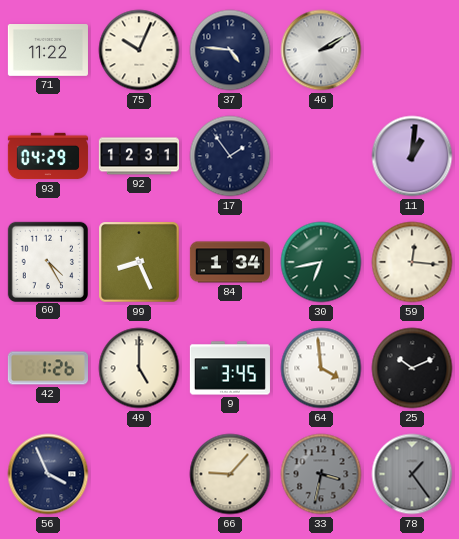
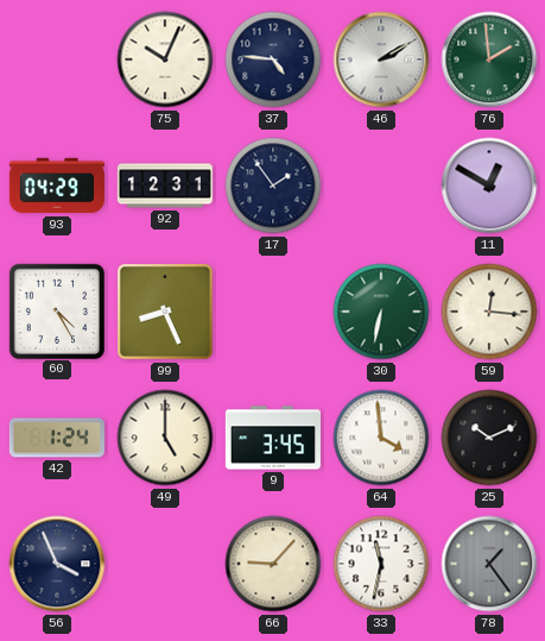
71: 11:22 -> none (48, 51)
76: none -> 1:59 (489, 59)
11: 1:01 -> 12:50 (489, 186)
84: 1:34 -> none (230, 262)
30: 6:43 -> 6:32 (381, 312)
42: 1:26 -> 1:24 (57, 438)
33: 3:32 -> 11:32 (381, 564)
33 dial: grey -> white (381, 564)
